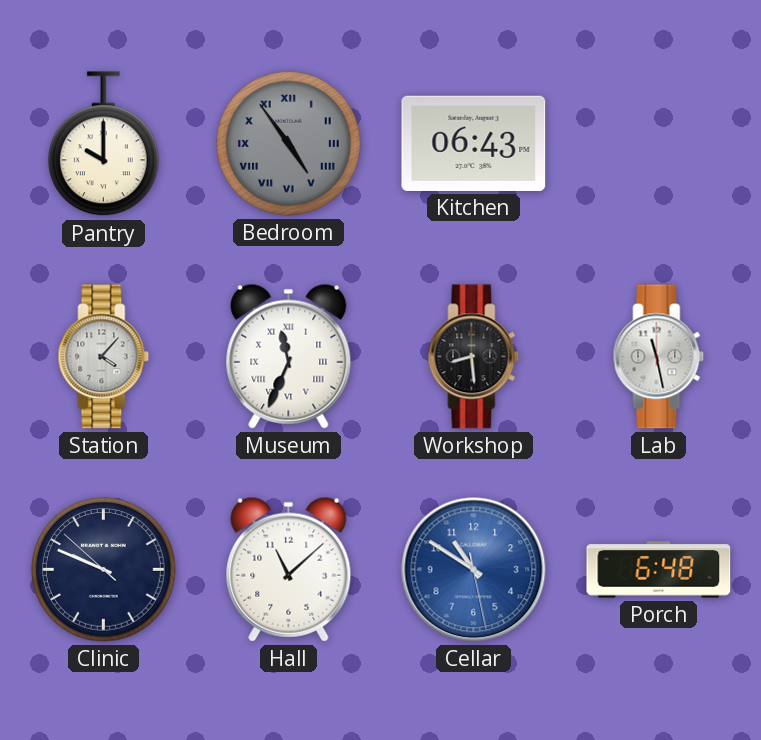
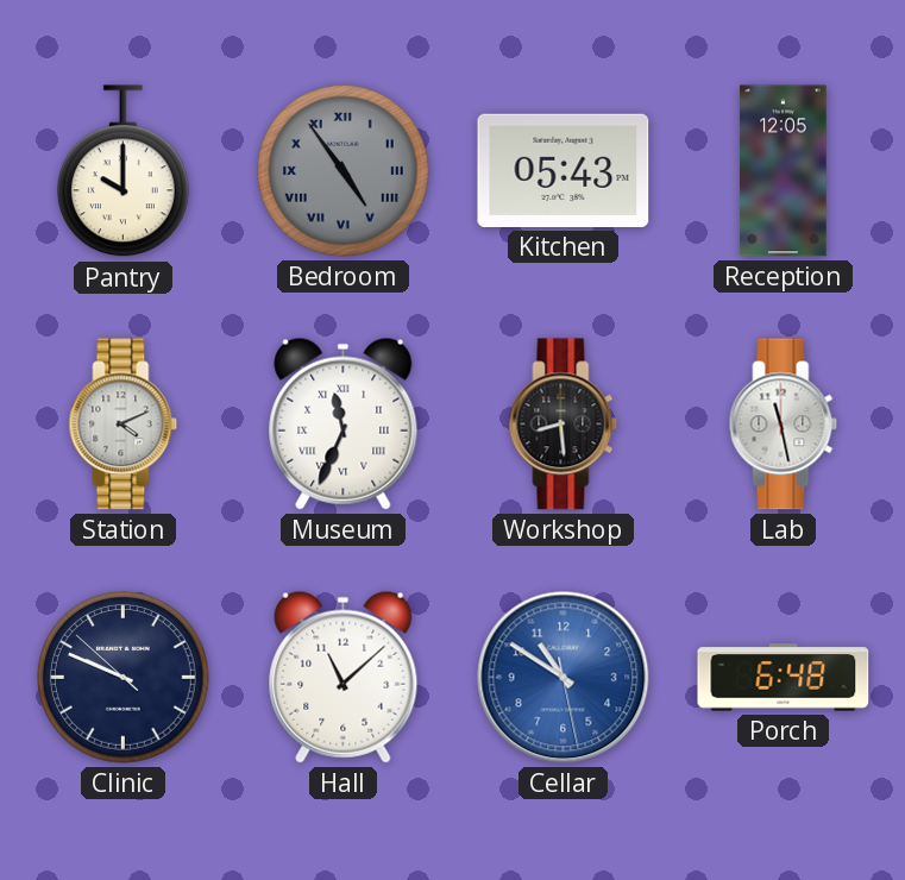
Kitchen: 06:43 -> 05:43 (564, 170)
Reception: none -> 12:05 (784, 171)
Station: 4:07 -> 4:11 (124, 425)
